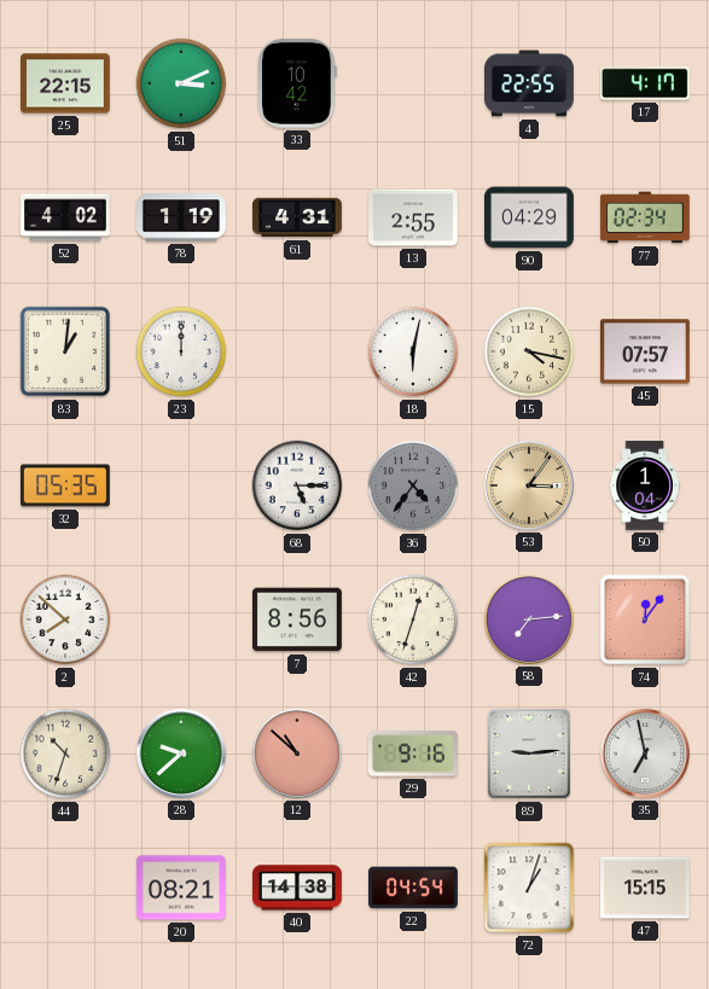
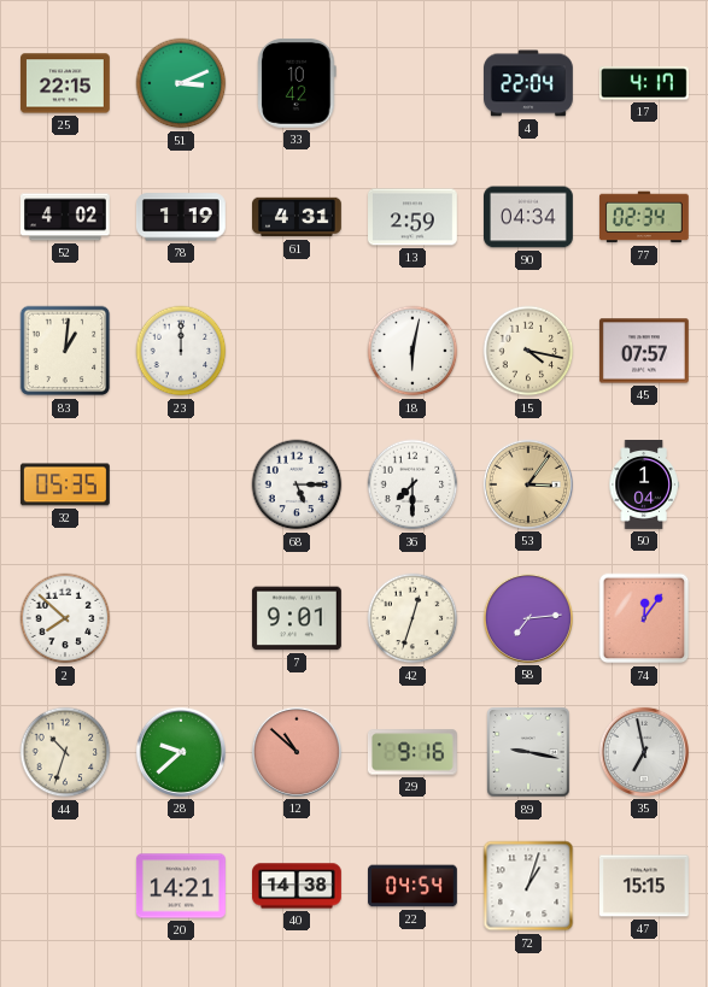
4: 22:55 -> 22:04 (529, 83)
13: 2:55 -> 2:59 (414, 217)
90: 04:29 -> 04:34 (529, 217)
36: 4:36 -> 7:30 (412, 484)
36 dial: grey -> white (412, 484)
7: 8:56 -> 9:01 (297, 618)
89: 9:14 -> 9:17 (528, 752)
20: 08:21 -> 14:21 (181, 886)
